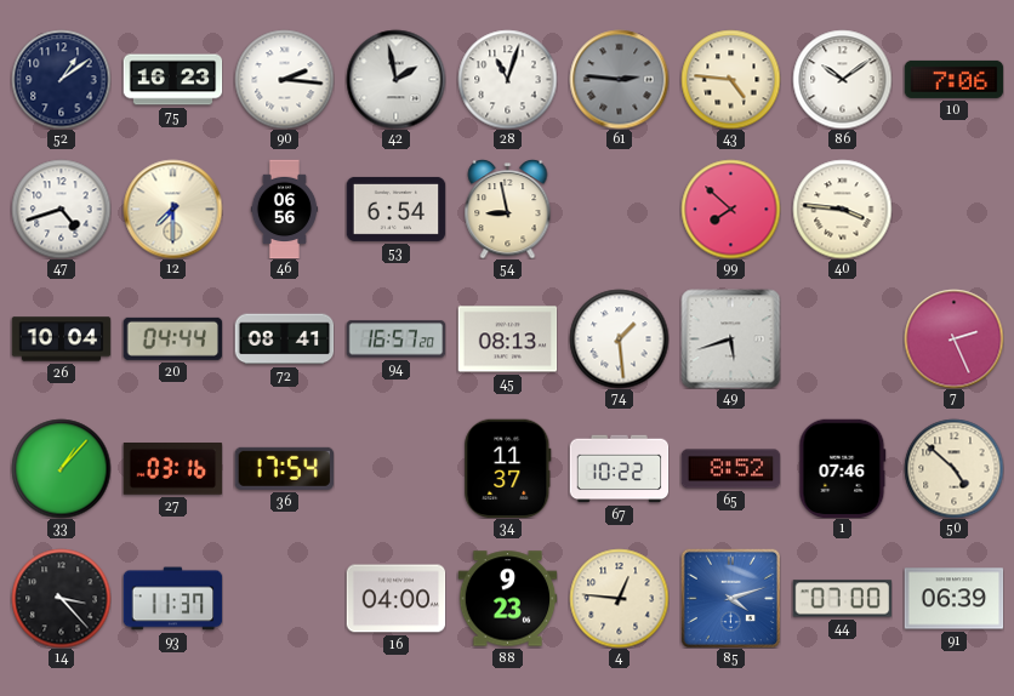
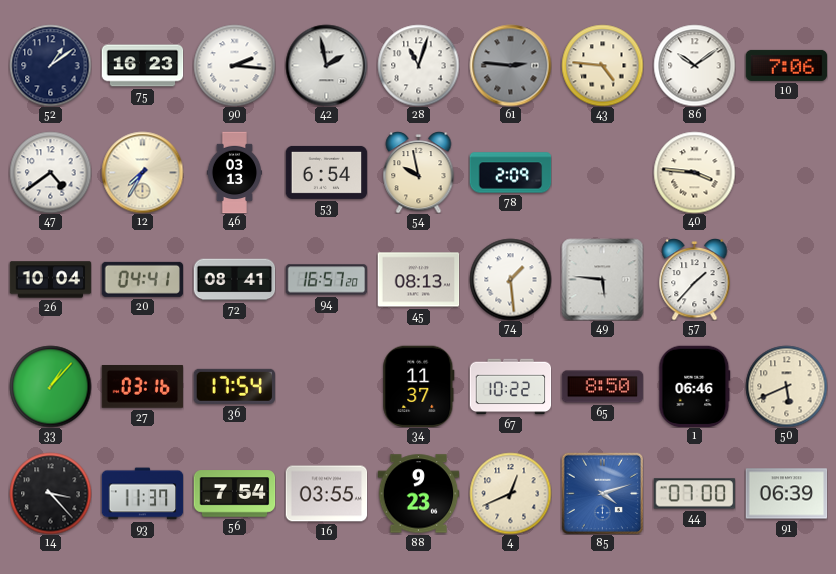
47: 4:42 -> 4:39 (50, 172)
12: 7:30 -> 7:35 (142, 172)
46: 06:56 -> 03:13 (235, 172)
54: 8:58 -> 9:58 (419, 173)
78: none -> 2:09 (510, 173)
99: 7:52 -> none (730, 209)
20: 04:44 -> 04:41 (142, 279)
49: 5:42 -> 5:46 (602, 279)
57: none -> 1:37 (695, 280)
7: 2:26 -> none (953, 338)
65: 8:52 -> 8:50 (602, 387)
1: 07:46 -> 06:46 (695, 386)
50: 4:52 -> 5:41 (786, 386)
56: none -> 7:54 (234, 494)
16: 04:00 -> 03:55 (326, 494)
4: 12:46 -> 12:41 (510, 493)
